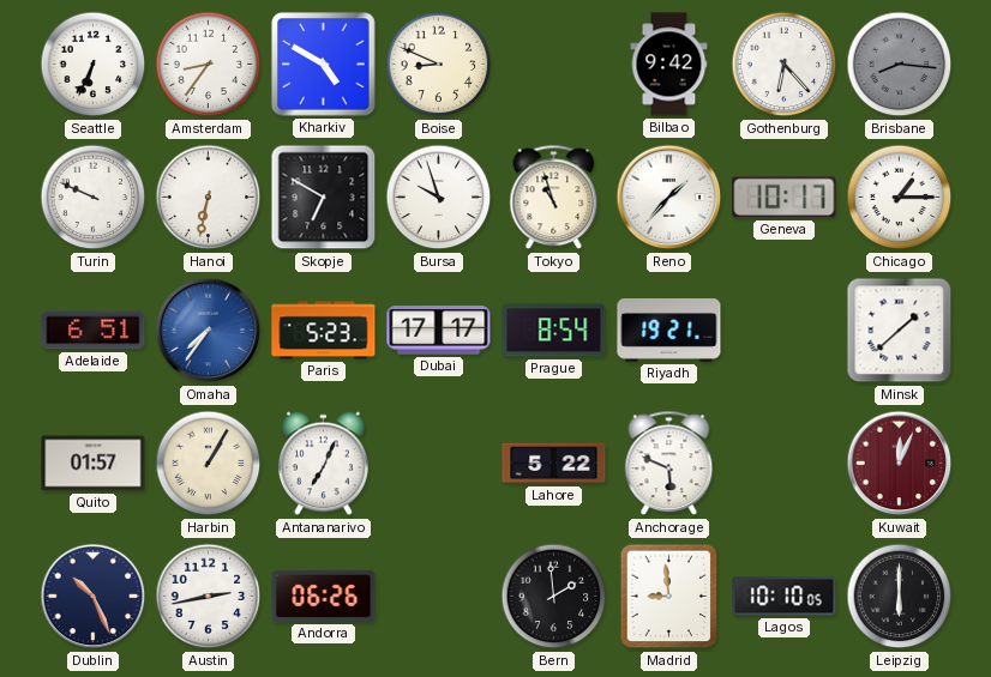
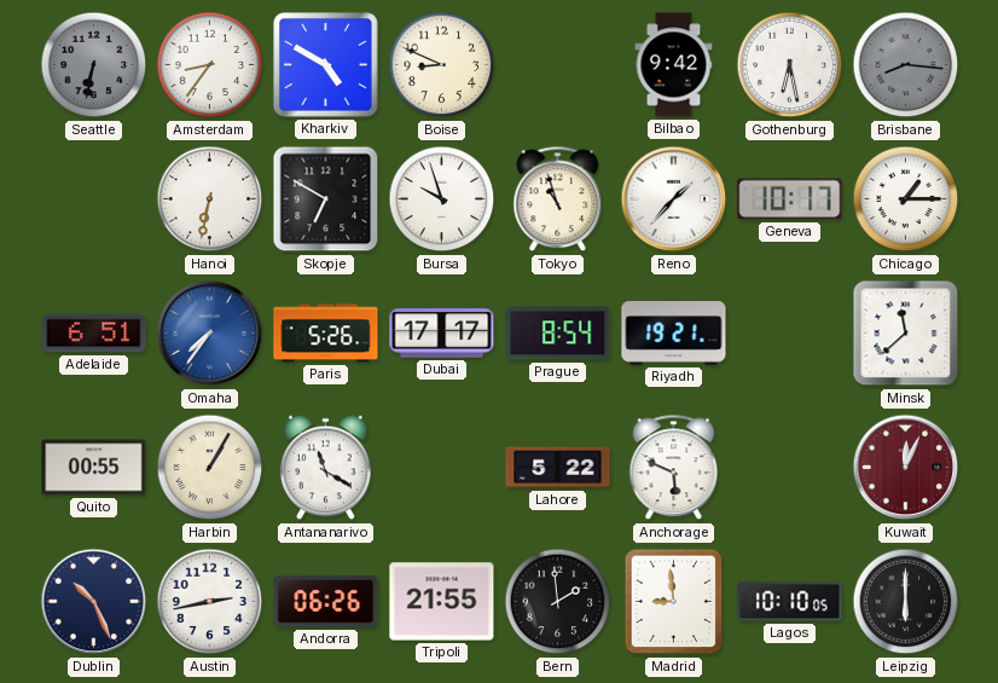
Seattle: 6:34 -> 6:32 (94, 65)
Seattle dial: white -> grey (94, 65)
Gothenburg: 6:23 -> 6:28 (790, 65)
Turin: 9:49 -> none (94, 198)
Paris: 5:23 -> 5:26 (326, 334)
Minsk: 1:38 -> 11:38 (906, 334)
Quito: 01:57 -> 00:55 (94, 468)
Antananarivo: 7:04 -> 11:20 (325, 468)
Tripoli: none -> 21:55 (442, 602)
